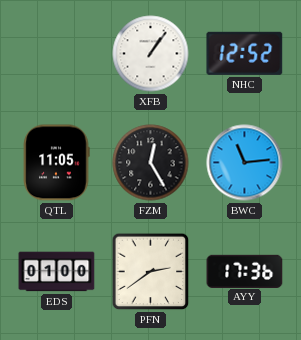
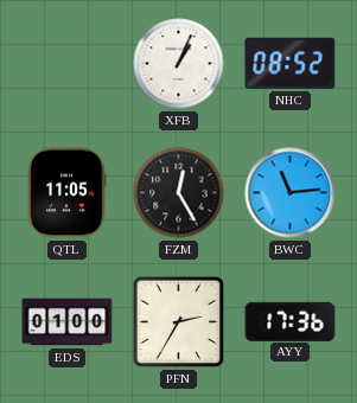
XFB: 1:06 -> 1:04 (179, 64)
NHC: 12:52 -> 08:52 (291, 63)
PFN: 2:39 -> 2:35 (179, 322)
